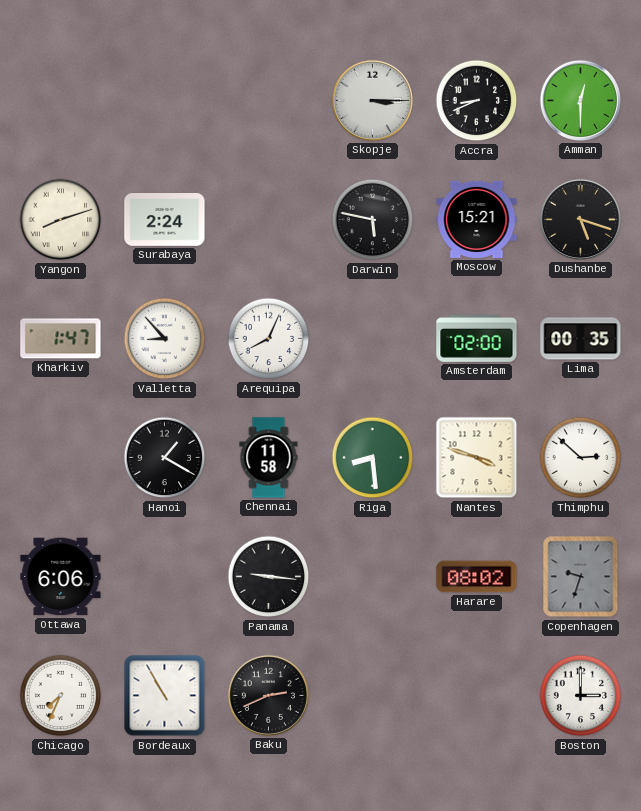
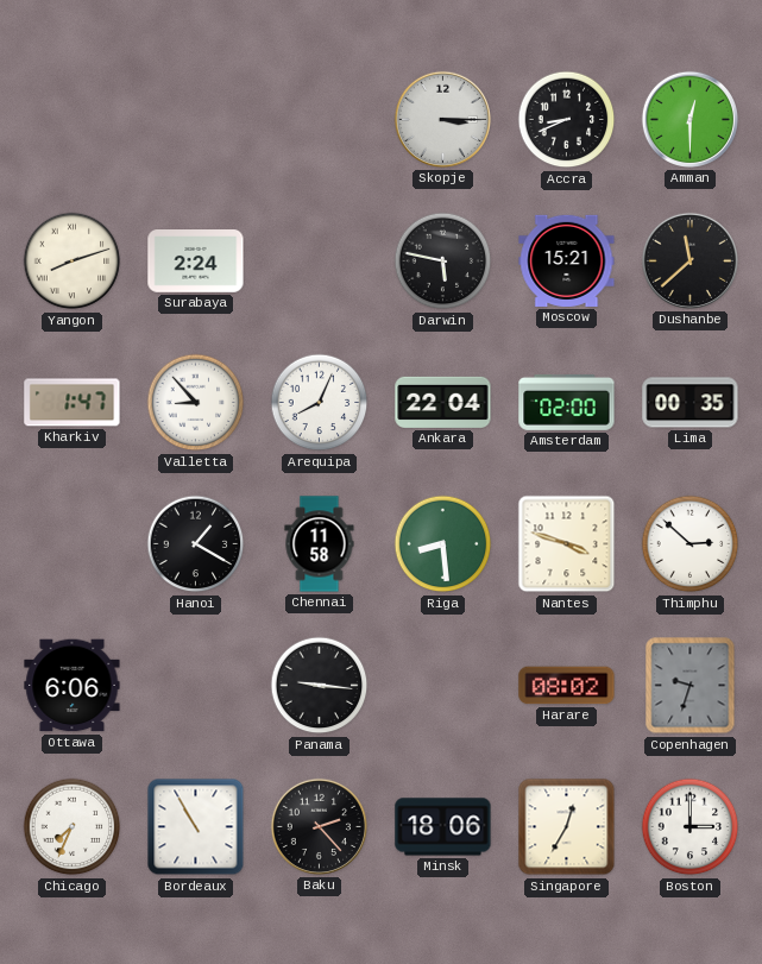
Dushanbe: 5:18 -> 11:38 (689, 260)
Ankara: none -> 22:04 (443, 402)
Baku: 2:41 -> 2:23 (319, 826)
Minsk: none -> 18:06 (443, 827)
Singapore: none -> 12:35 (567, 827)
